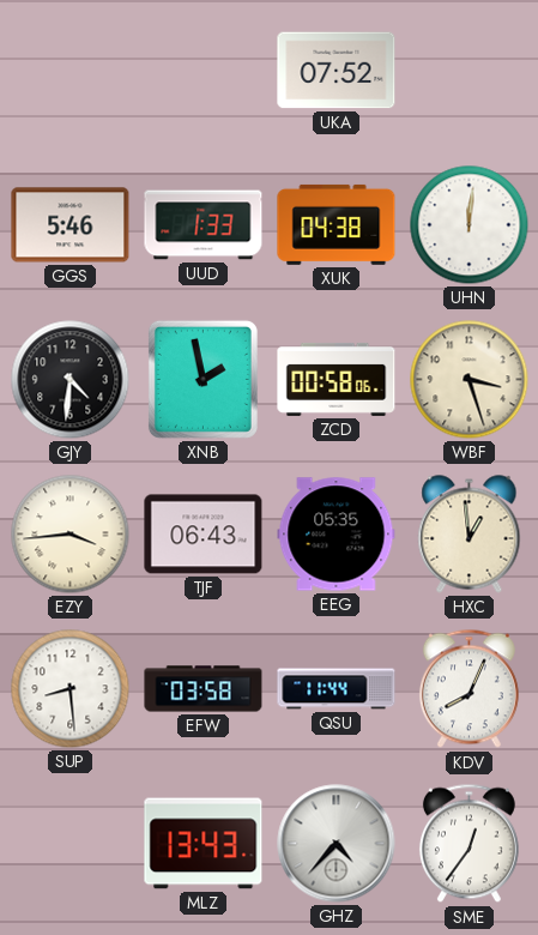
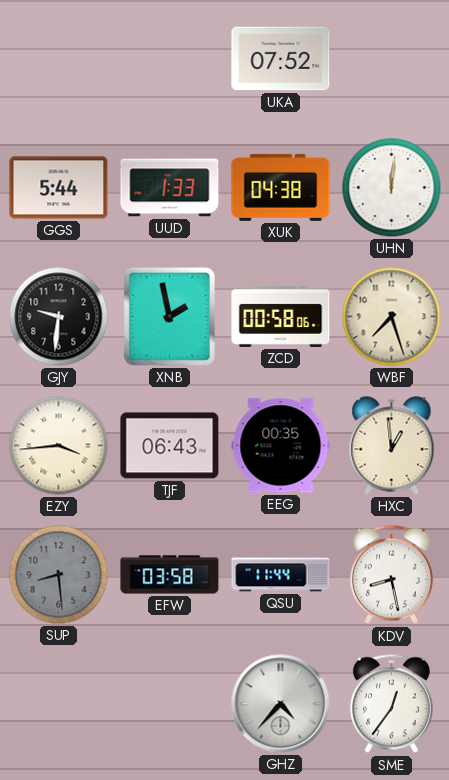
GGS: 5:46 -> 5:44 (59, 188)
GJY: 4:31 -> 9:31 (59, 317)
WBF: 3:27 -> 7:27 (392, 317)
EEG: 05:35 -> 00:35 (281, 446)
SUP dial: white -> grey (59, 575)
KDV: 8:04 -> 8:28 (391, 575)
MLZ: 13:43 -> none (204, 844)
